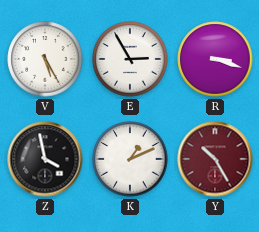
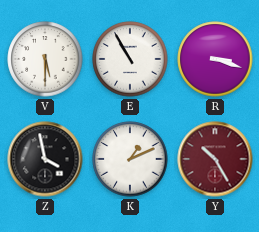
V: 5:25 -> 5:30 (45, 59)
E: 2:55 -> 10:55 (130, 59)
